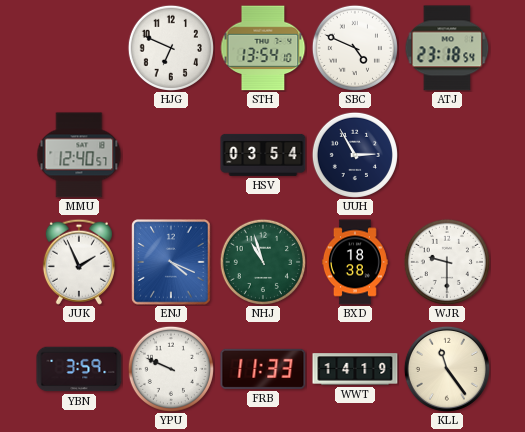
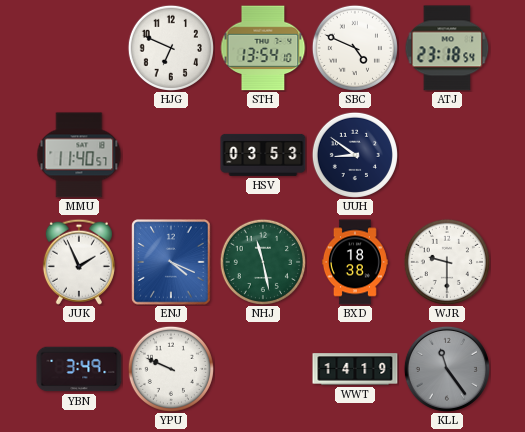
MMU: 12:40 -> 11:40 (79, 155)
HSV: 03:54 -> 03:53 (263, 155)
UUH: 2:55 -> 8:51 (354, 154)
NHJ: 10:57 -> 11:28 (262, 261)
YBN: 3:59 -> 3:49 (79, 369)
FRB: 11:33 -> none (263, 369)
KLL dial: cream -> grey (447, 369)
